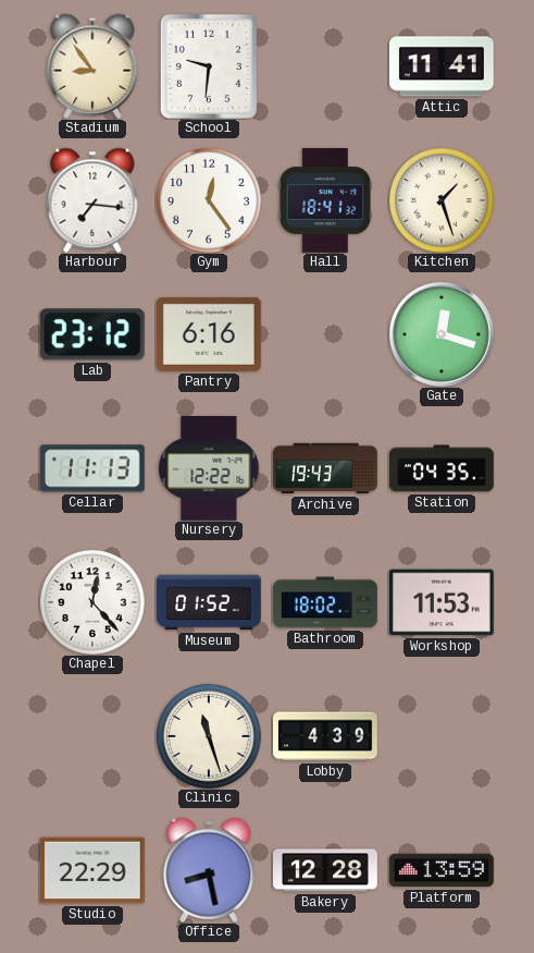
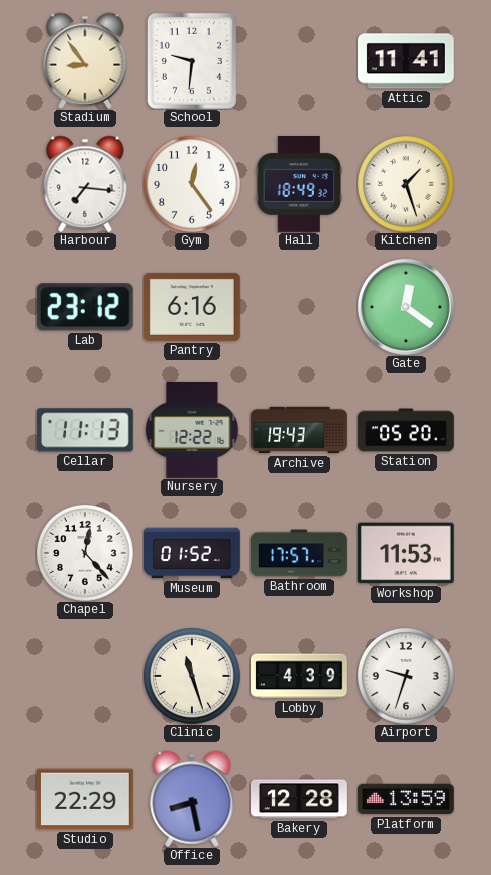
Hall: 18:41 -> 18:49 (299, 185)
Gate: 12:18 -> 12:21 (406, 307)
Station: 04:35 -> 05:20 (406, 430)
Bathroom: 18:02 -> 17:57 (300, 553)
Airport: none -> 9:33 (406, 676)
